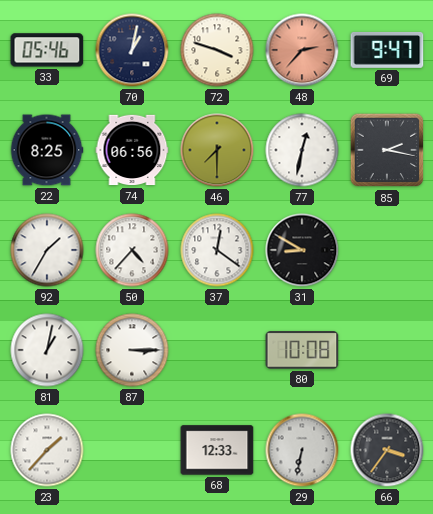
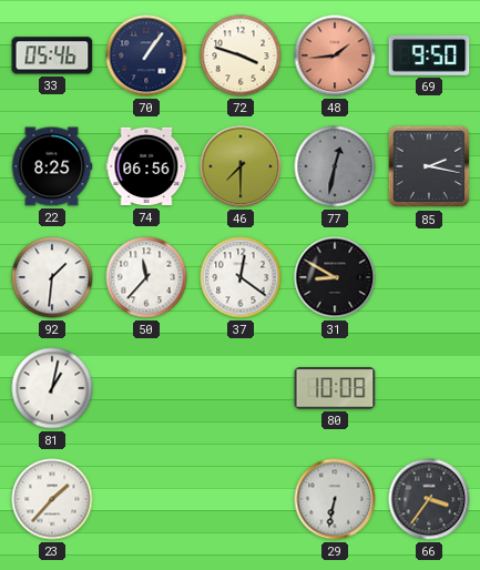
70: 1:02 -> 1:06 (146, 55)
48: 2:37 -> 1:44 (335, 55)
69: 9:47 -> 9:50 (429, 55)
77 dial: white -> grey (335, 166)
92: 1:35 -> 1:31 (52, 277)
50: 4:37 -> 11:37 (146, 277)
87: 3:15 -> none (132, 350)
68: 12:33 -> none (217, 450)
